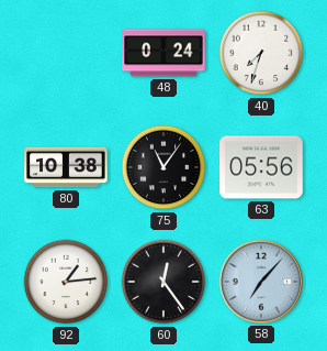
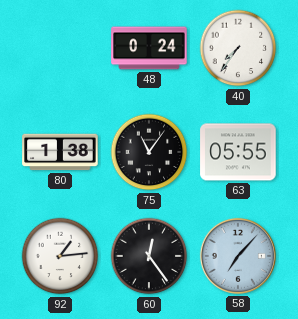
40: 7:33 -> 7:36 (238, 48)
80: 10:38 -> 1:38 (60, 152)
63: 05:56 -> 05:55 (238, 152)
